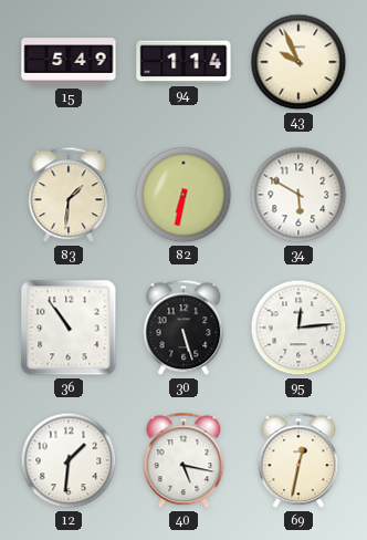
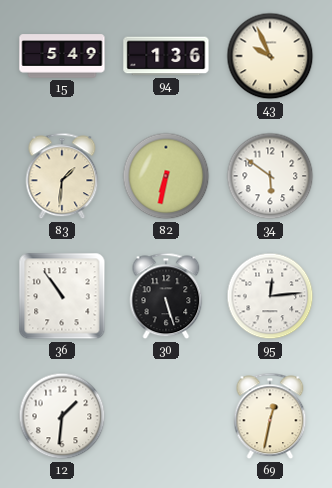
94: 1:14 -> 1:36 (166, 56)
34: 5:50 -> 5:51 (270, 176)
40: 5:17 -> none (183, 460)
